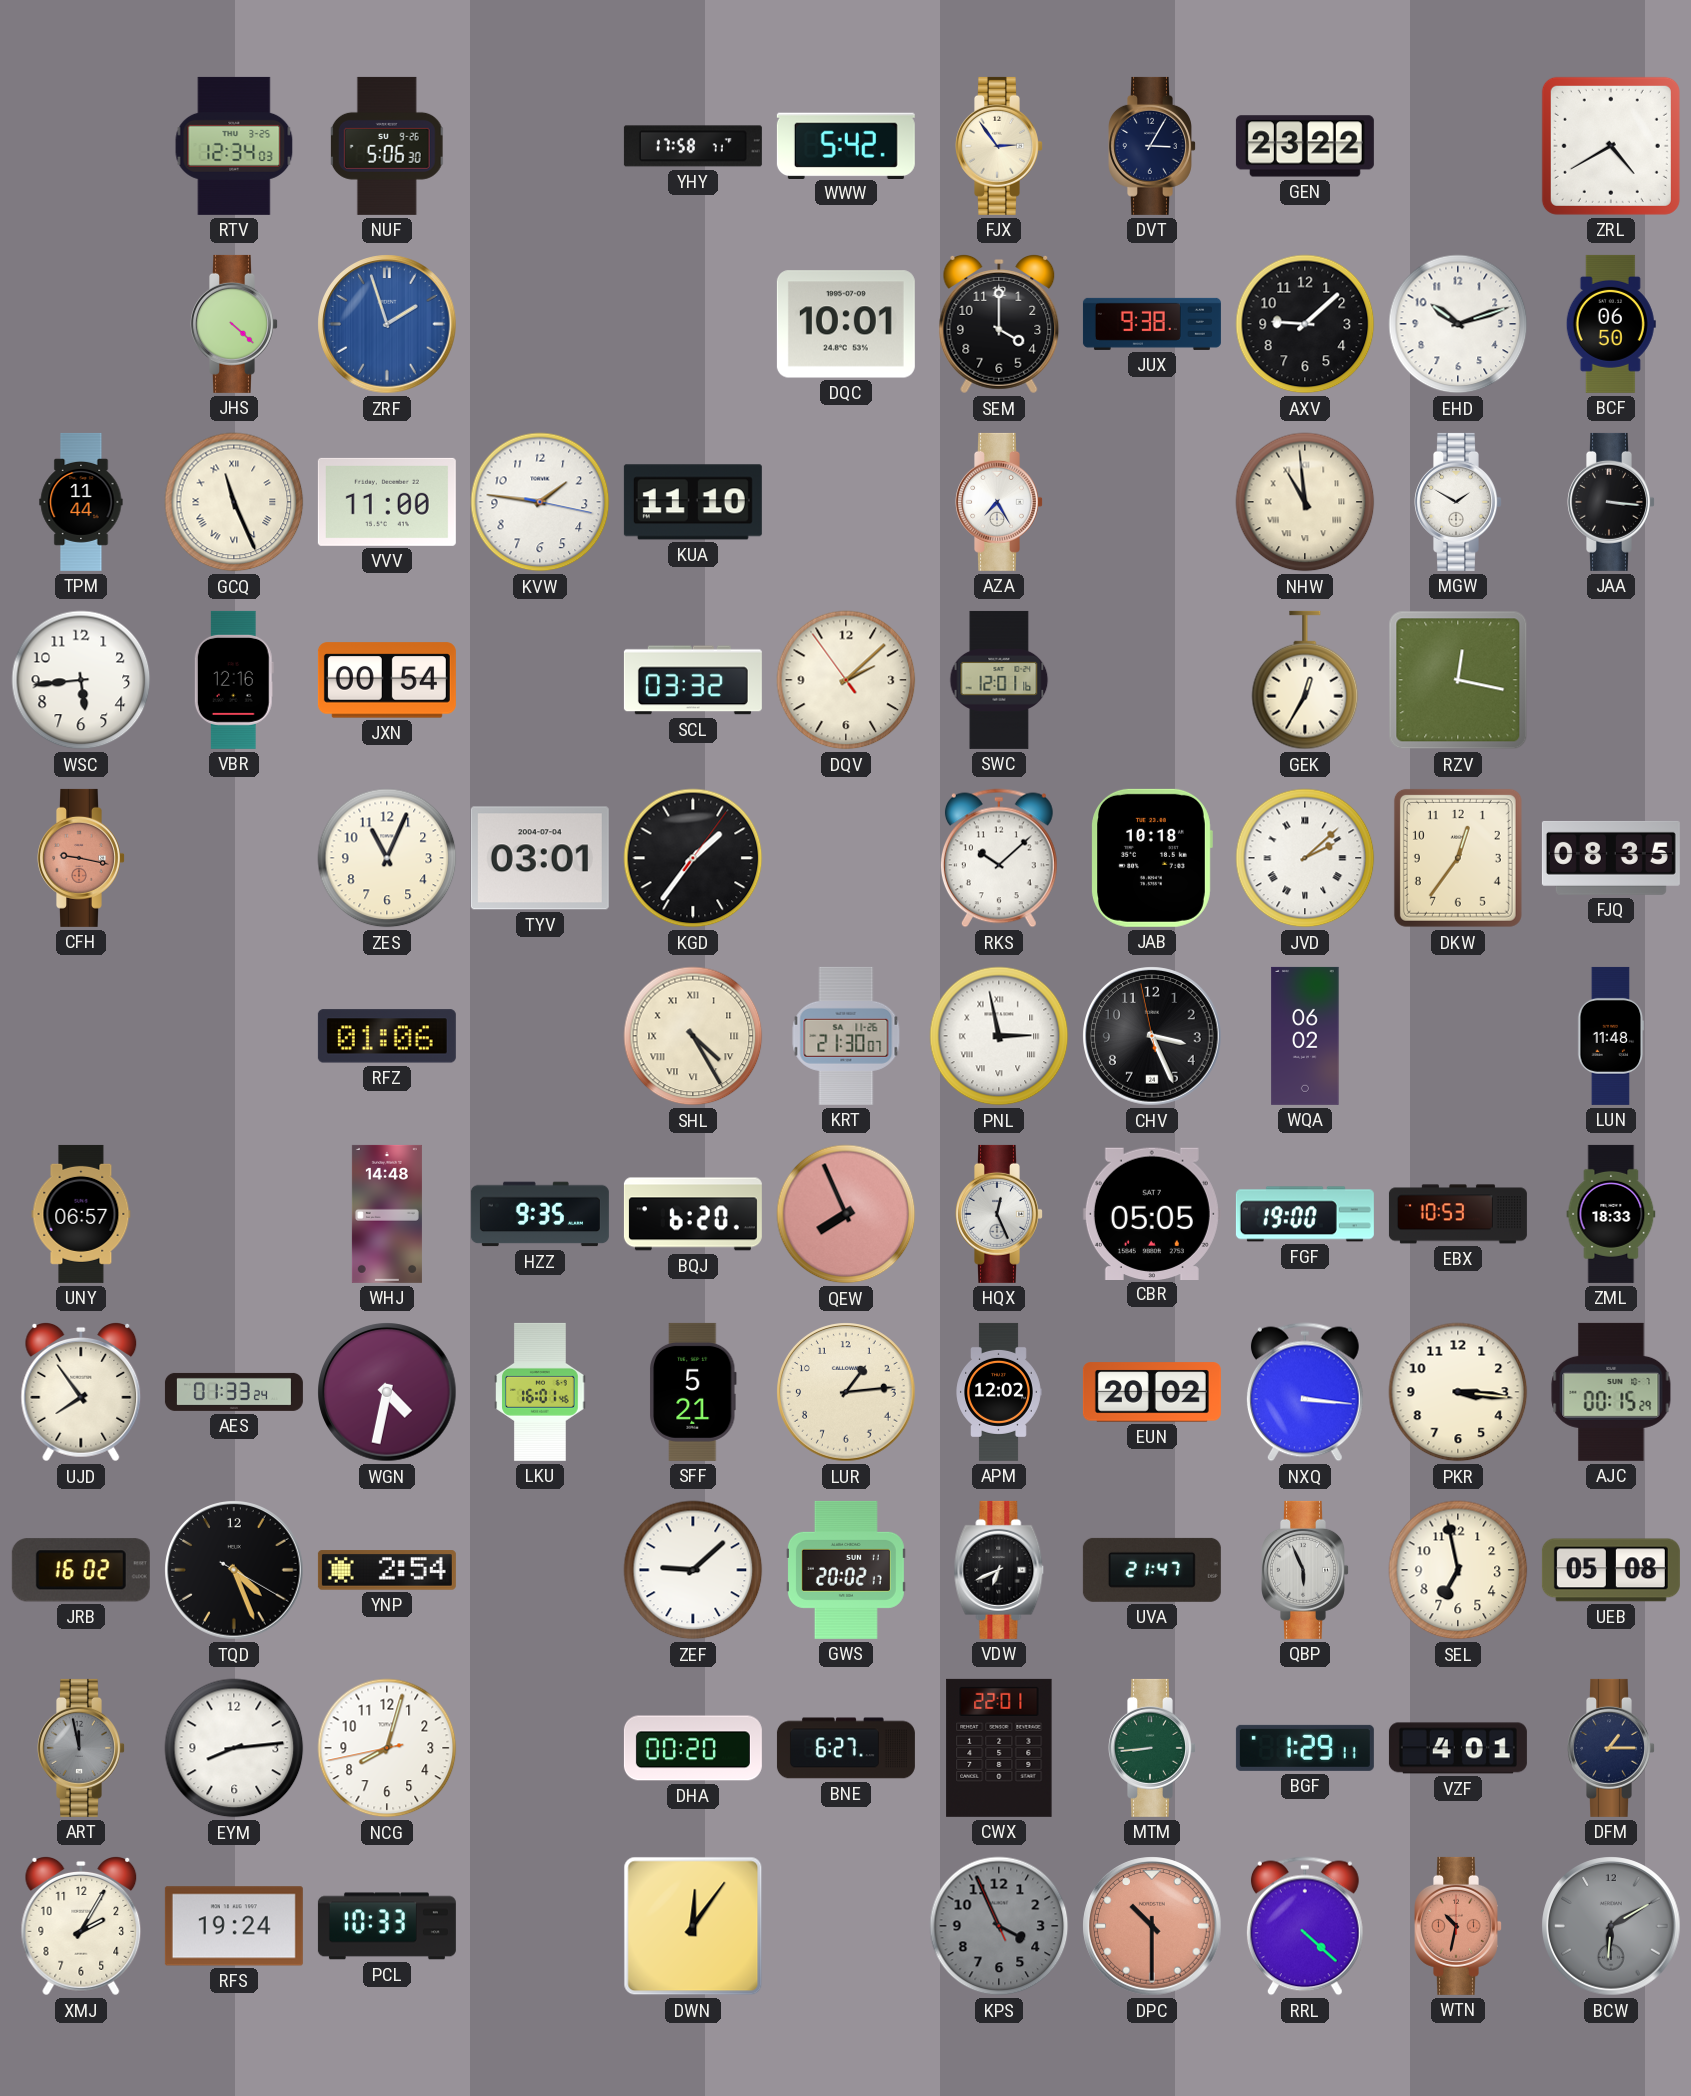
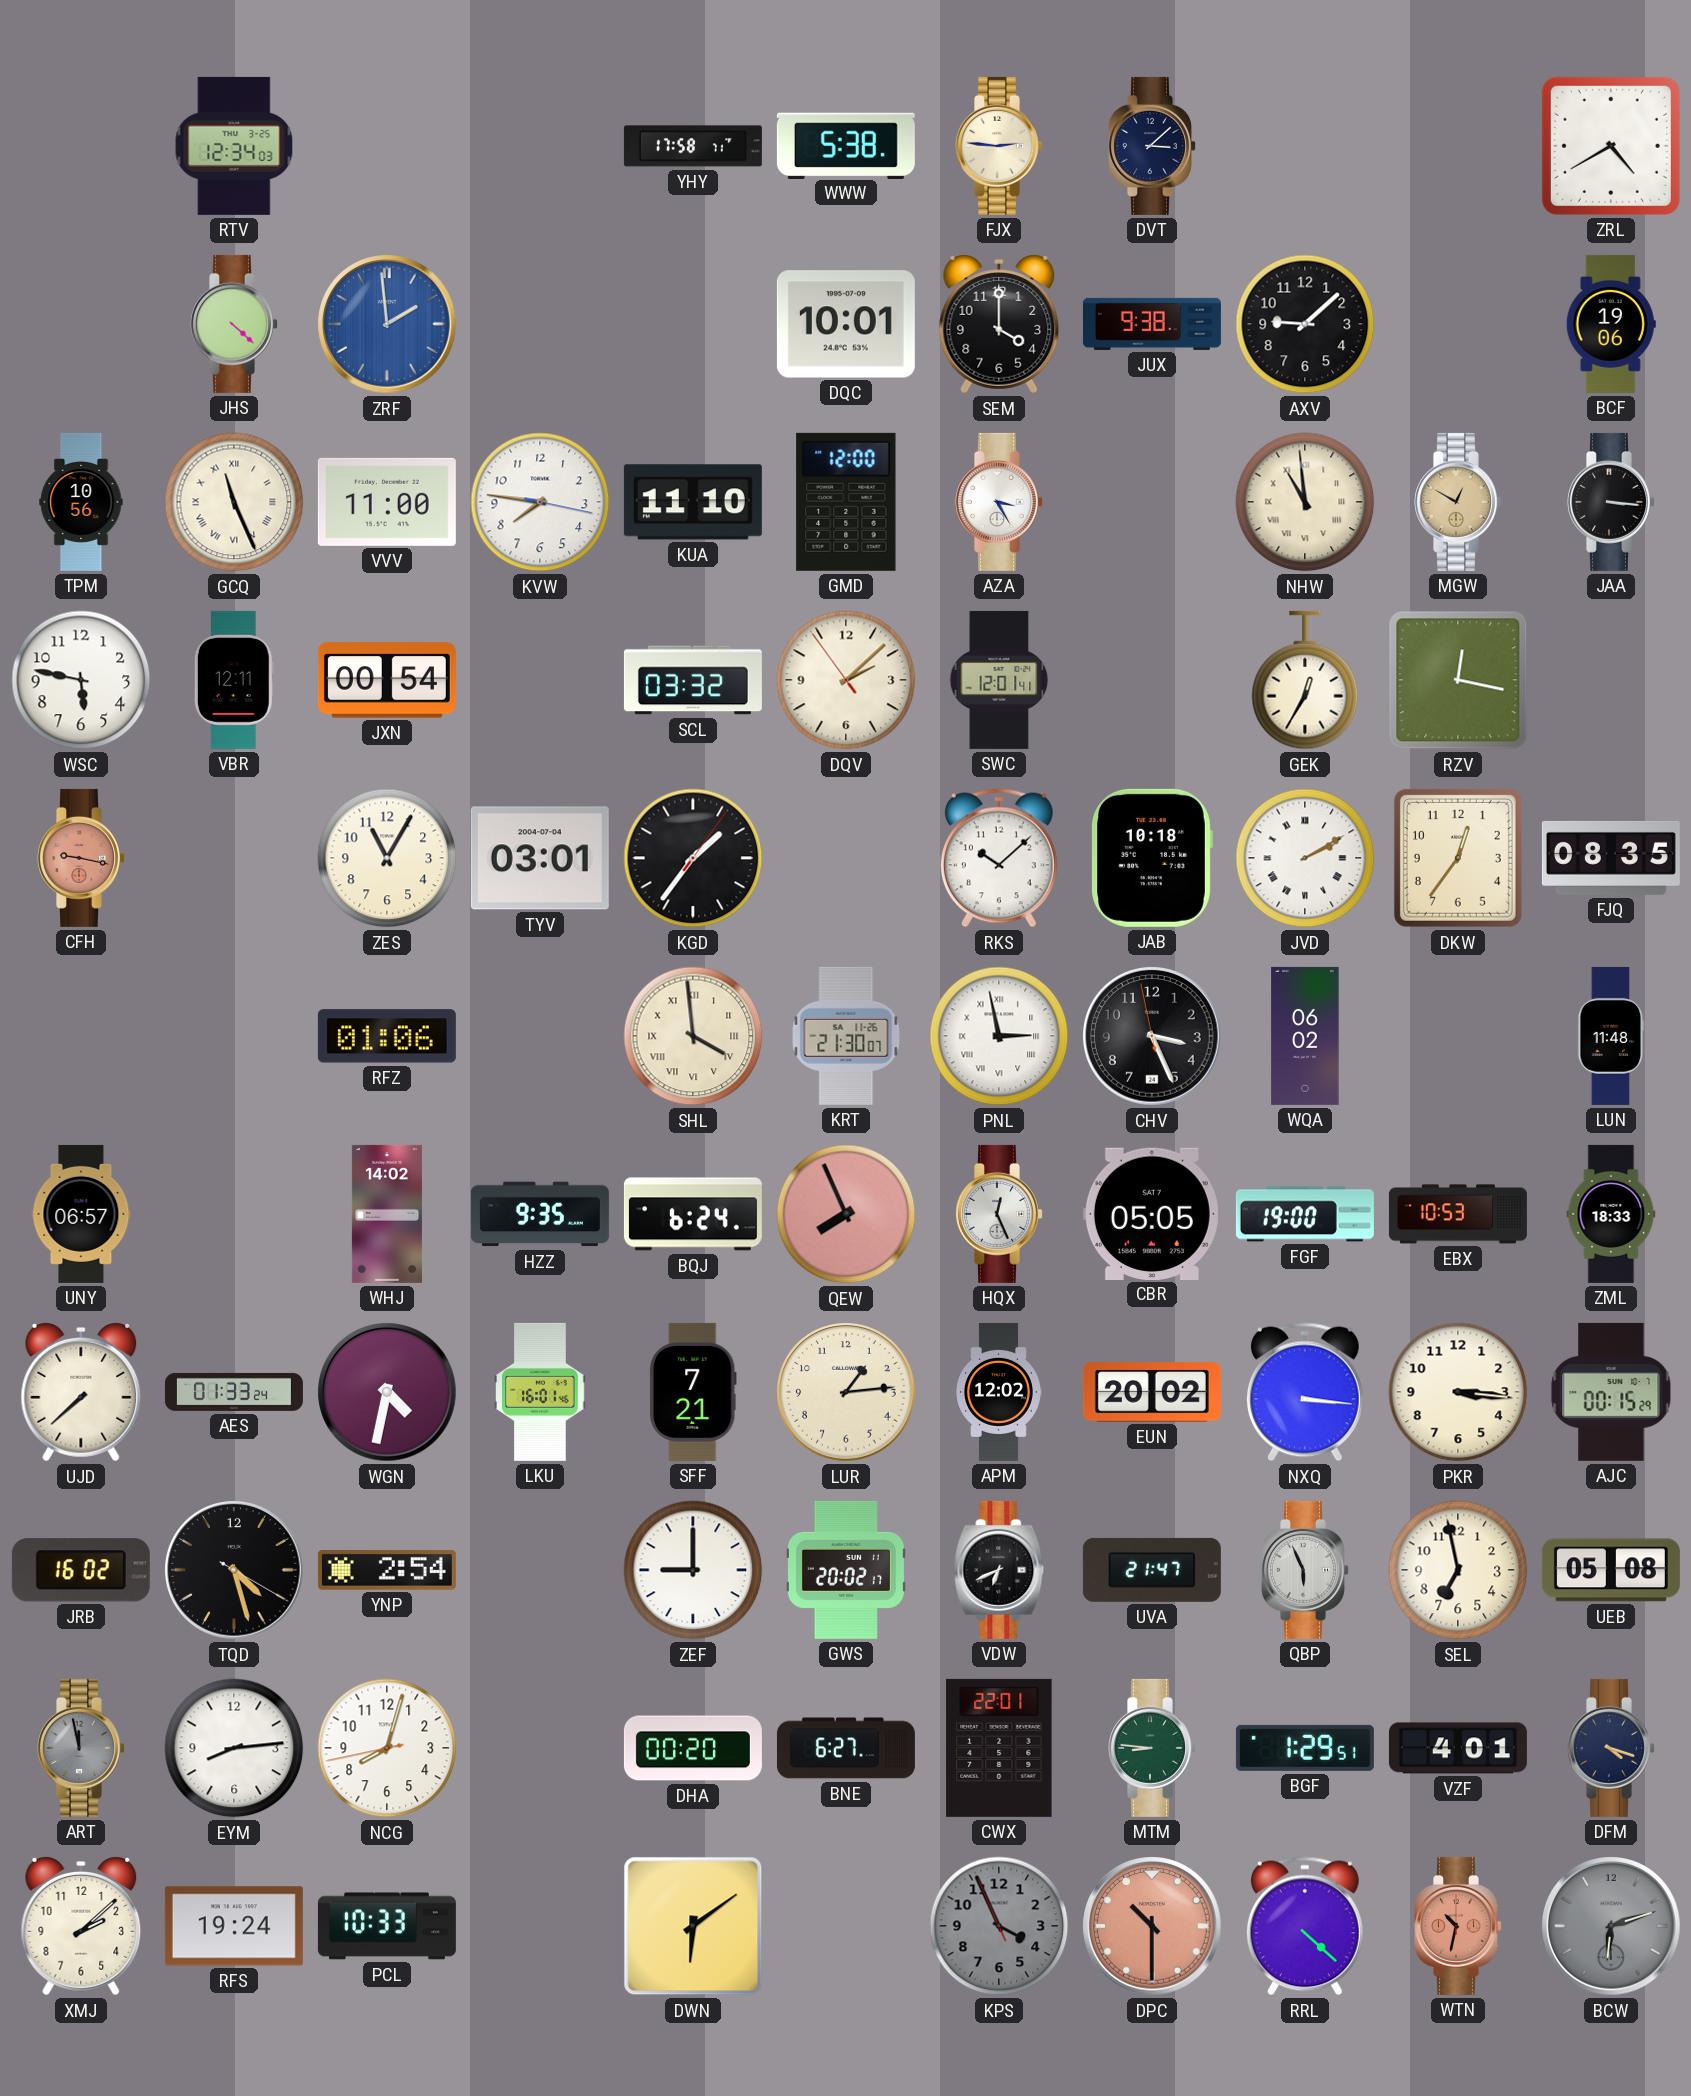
NUF: 5:06 -> none (387, 146)
WWW: 5:42 -> 5:38 (846, 145)
FJX: 2:54 -> 2:46 (1000, 146)
DVT: 3:05 -> 3:08 (1153, 146)
GEN: 23:22 -> none (1305, 146)
ZRF: 1:57 -> 1:59 (387, 324)
EHD: 10:12 -> none (1458, 324)
BCF: 06:50 -> 19:06 (1611, 324)
TPM: 11:44 -> 10:56 (81, 502)
KVW: 1:46 -> 7:46 (540, 502)
GMD: none -> 12:00 (846, 502)
AZA: 7:25 -> 3:25 (1000, 502)
MGW: 1:50 -> 12:50 (1459, 502)
MGW dial: white -> champagne (1459, 502)
WSC: 5:44 -> 5:47 (81, 680)
VBR: 12:16 -> 12:11 (234, 680)
SWC: 12:01:16 -> 12:01:41 (999, 680)
ZES: 11:04 -> 11:05 (387, 858)
JVD: 2:08 -> 2:10 (1305, 858)
SHL: 4:25 -> 3:59 (693, 1036)
WHJ: 14:48 -> 14:02 (387, 1214)
BQJ: 6:20 -> 6:24 (693, 1214)
UJD: 7:54 -> 7:38 (81, 1393)
SFF: 5:21 -> 7:21 (694, 1392)
TQD: 4:26 -> 4:27 (234, 1570)
ZEF: 9:08 -> 9:00 (693, 1570)
MTM: 8:44 -> 8:46 (1153, 1748)
BGF: 1:29:11 -> 1:29:51 (1305, 1748)
DFM: 1:15 -> 4:18 (1612, 1748)
XMJ: 2:05 -> 2:08 (81, 1927)
DWN: 12:06 -> 6:09 (693, 1926)
BCW: 6:10 -> 6:12 (1611, 1926)
